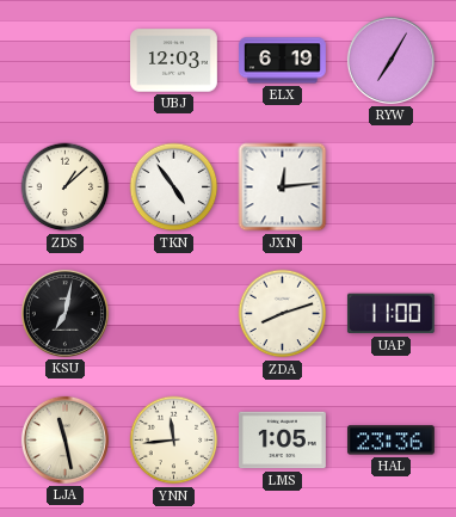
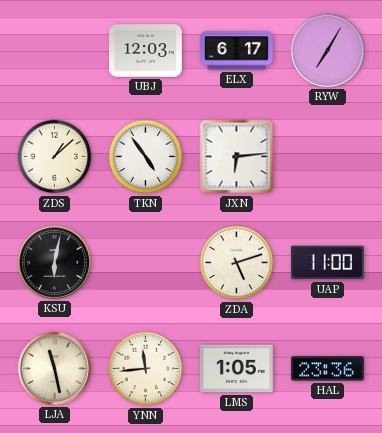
ELX: 6:19 -> 6:17 (237, 51)
JXN: 12:14 -> 6:14 (237, 157)
KSU: 7:02 -> 6:02 (54, 262)
ZDA: 8:12 -> 5:12 (237, 263)
